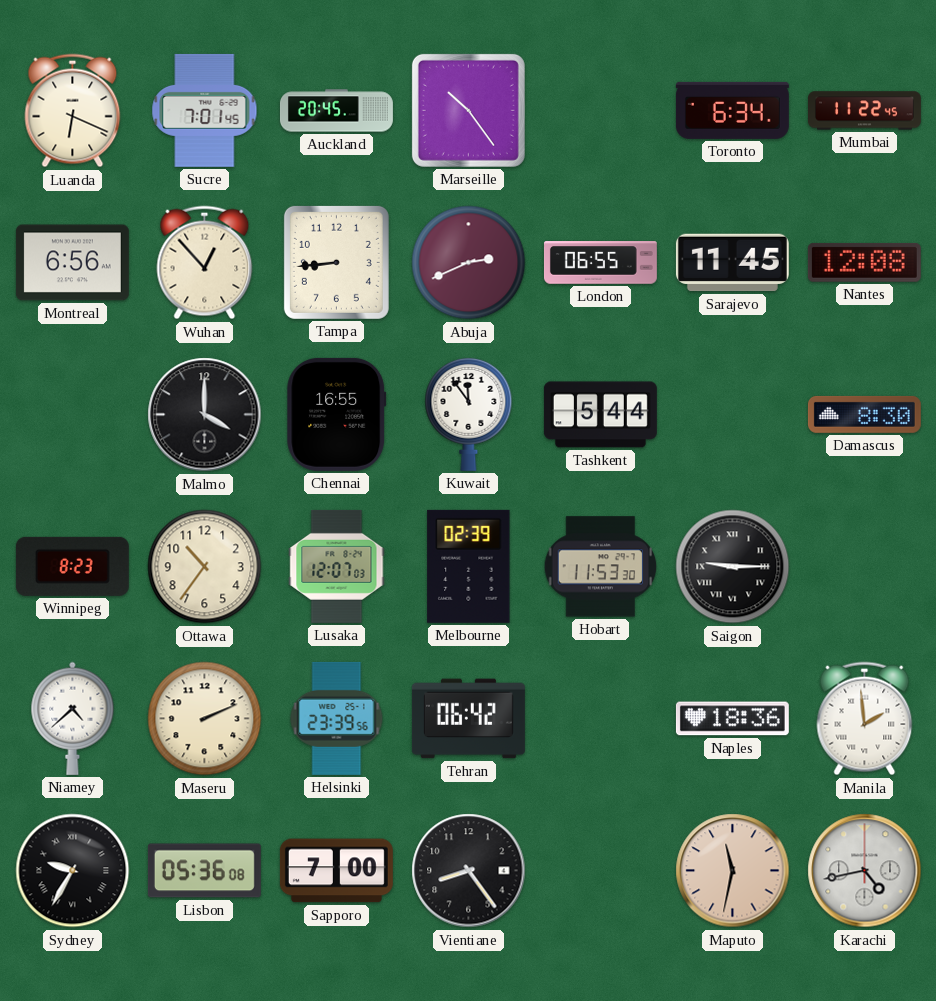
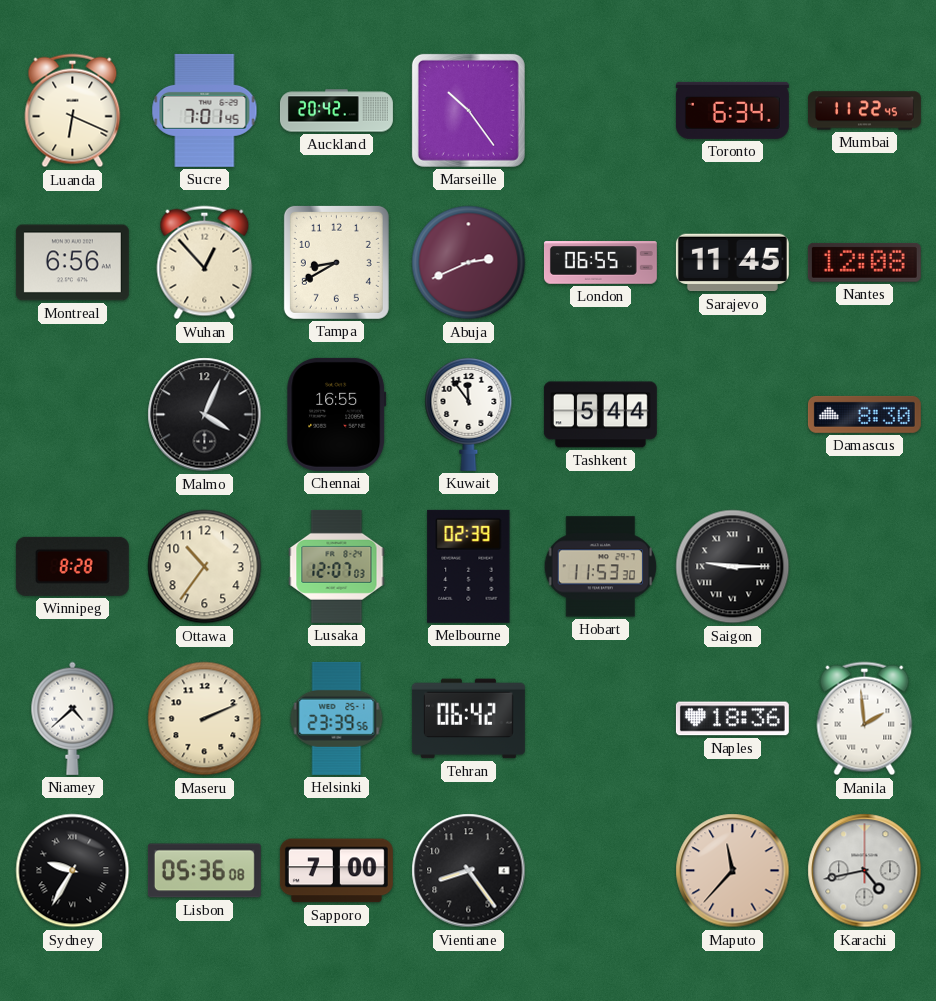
Auckland: 20:45 -> 20:42 (336, 111)
Tampa: 8:44 -> 8:40 (336, 262)
Malmo: 4:00 -> 4:04 (205, 415)
Winnipeg: 8:23 -> 8:28 (72, 566)
Maputo: 11:32 -> 11:37 (733, 871)
